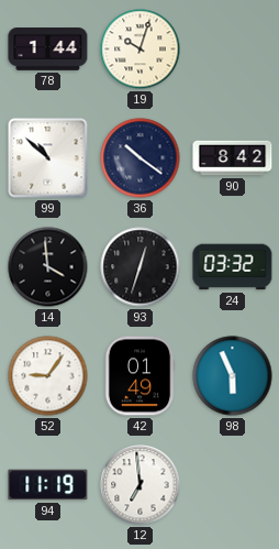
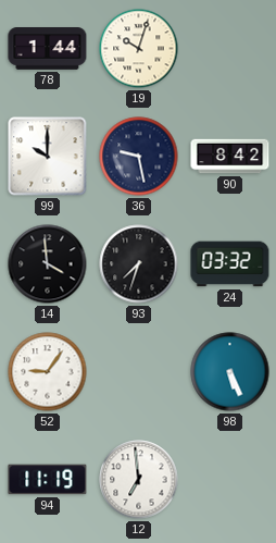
99: 10:52 -> 10:00 (48, 157)
36: 10:21 -> 9:28 (139, 157)
93: 12:33 -> 7:33 (139, 264)
42: 01:49 -> none (139, 376)
98: 5:56 -> 5:26 (230, 372)
